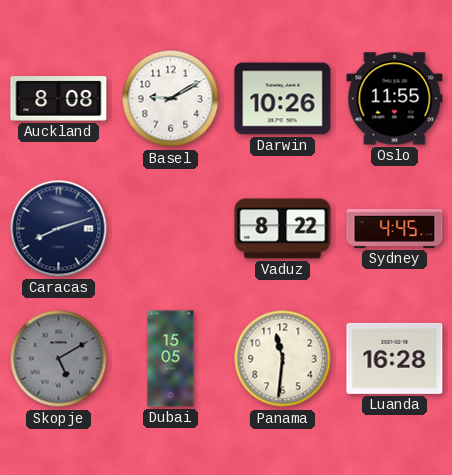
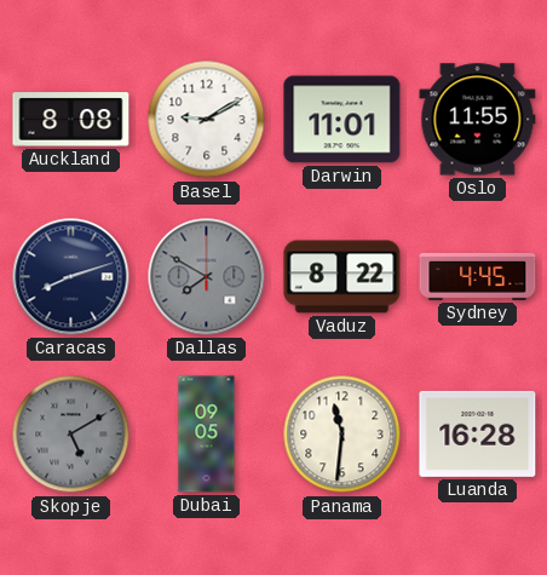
Darwin: 10:26 -> 11:01 (342, 120)
Dallas: none -> 7:50 (207, 277)
Dubai: 15:05 -> 09:05 (207, 435)
